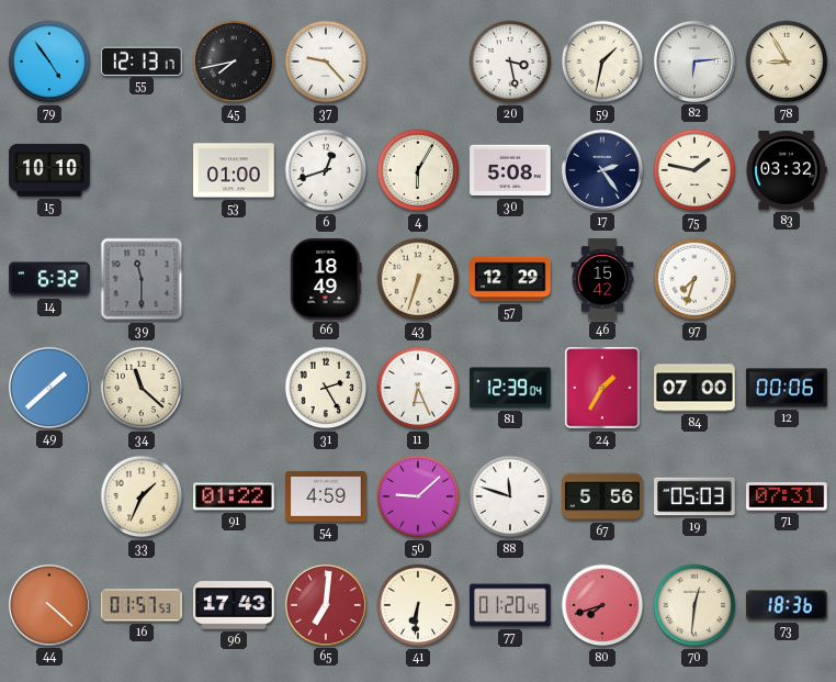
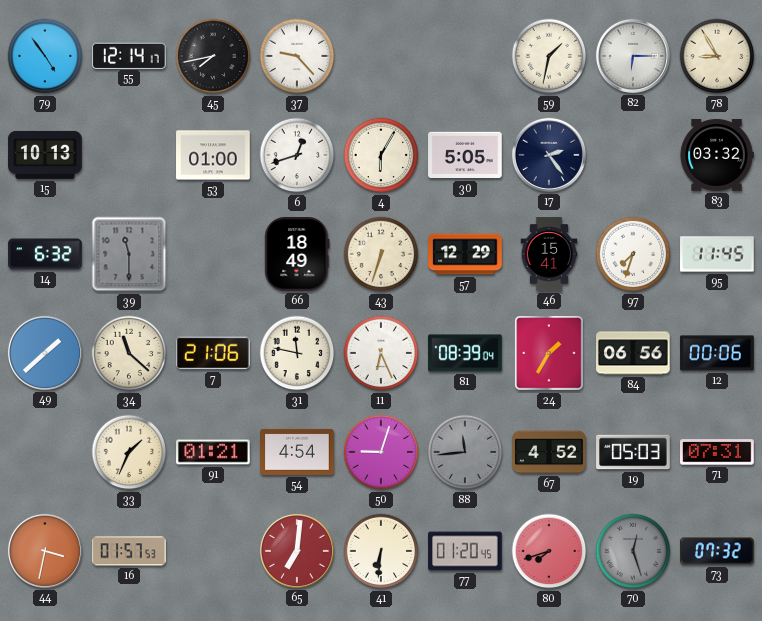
55: 12:13 -> 12:14 (130, 55)
20: 3:28 -> none (510, 62)
82: 6:14 -> 6:15 (633, 56)
15: 10:10 -> 10:13 (45, 155)
30: 5:08 -> 5:05 (465, 155)
75: 1:47 -> none (694, 170)
46: 15:42 -> 15:41 (549, 254)
95: none -> 11:45 (717, 254)
7: none -> 21:06 (214, 353)
31: 2:25 -> 11:47 (297, 353)
81: 12:39 -> 08:39 (465, 353)
84: 07:00 -> 06:56 (633, 353)
91: 01:22 -> 01:21 (213, 452)
54: 4:59 -> 4:54 (297, 452)
50: 9:08 -> 9:03 (381, 452)
88: 11:48 -> 11:44 (465, 452)
88 dial: white -> grey (465, 452)
67: 5:56 -> 4:52 (549, 452)
44: 4:22 -> 3:32 (45, 551)
96: 17:43 -> none (234, 605)
70: 12:31 -> 12:27 (633, 551)
70 dial: cream -> grey (633, 551)
73: 18:36 -> 07:32 (718, 551)
